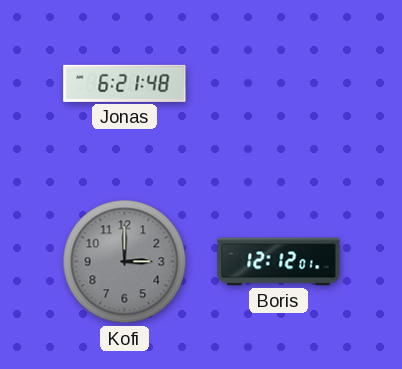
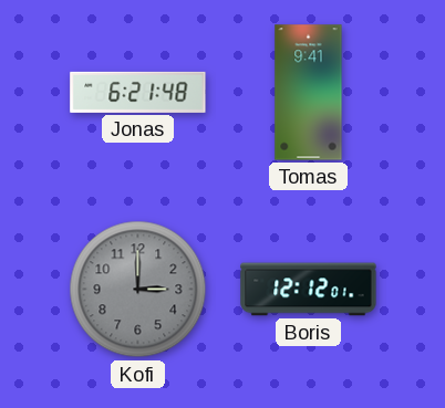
Tomas: none -> 9:41 (309, 93)
